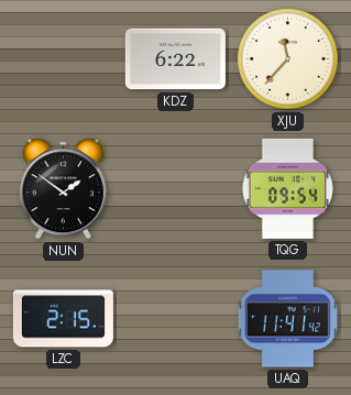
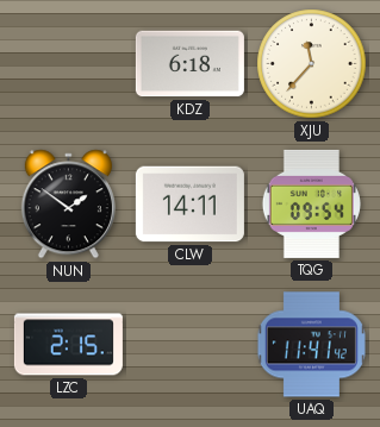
KDZ: 6:22 -> 6:18 (189, 64)
CLW: none -> 14:11 (189, 205)
